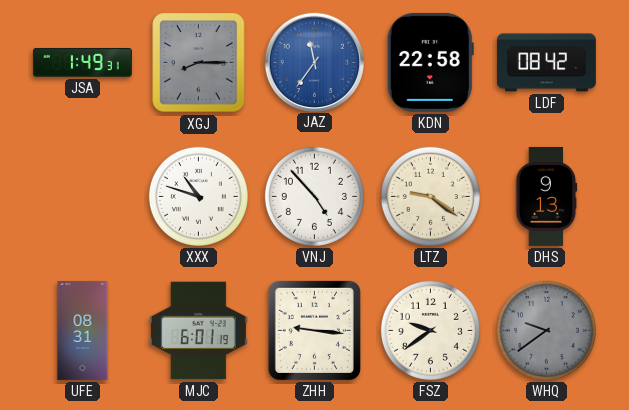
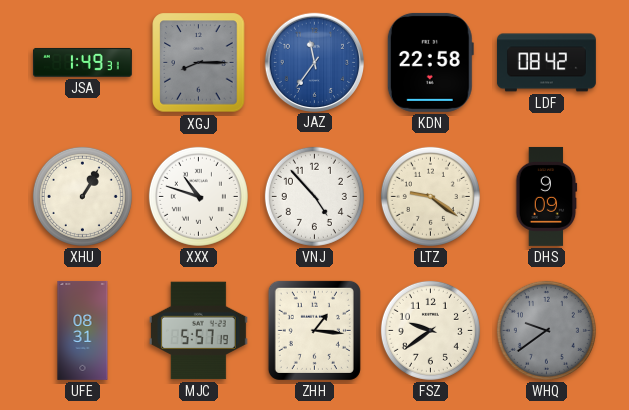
XHU: none -> 1:05 (82, 196)
DHS: 9:13 -> 9:09 (547, 196)
MJC: 6:01 -> 5:57 (198, 331)
ZHH: 9:16 -> 1:16 (314, 330)
